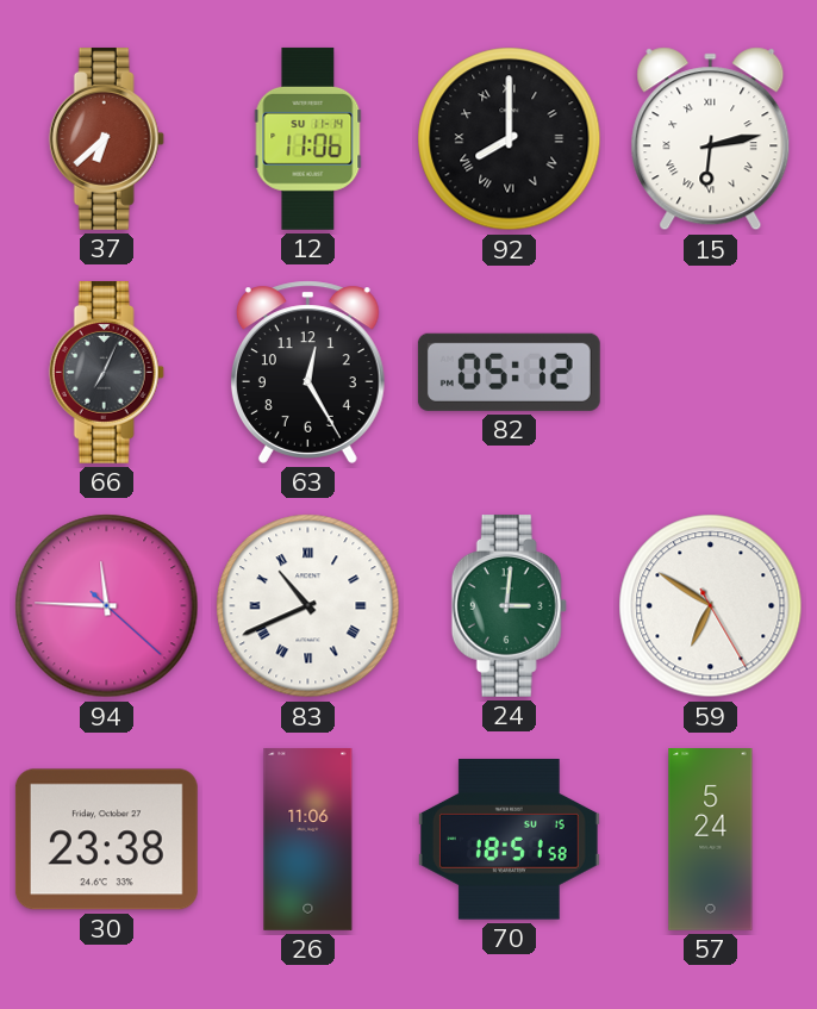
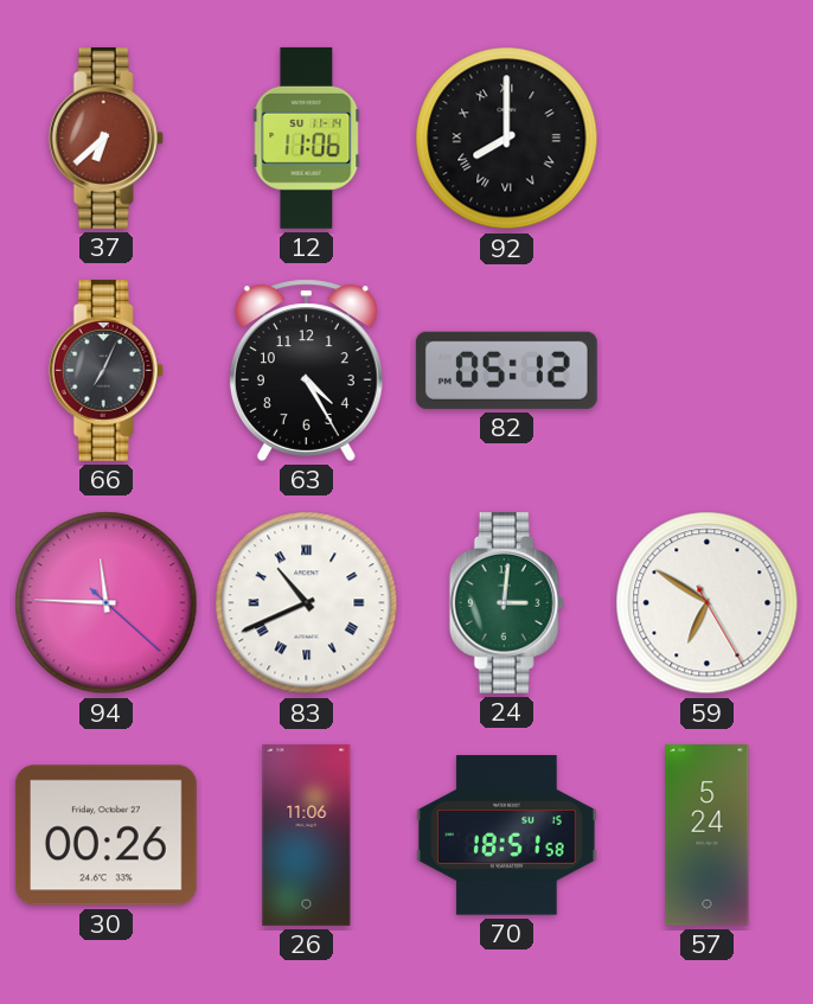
15: 6:13 -> none (711, 139)
63: 12:25 -> 4:25 (306, 370)
30: 23:38 -> 00:26 (105, 836)
